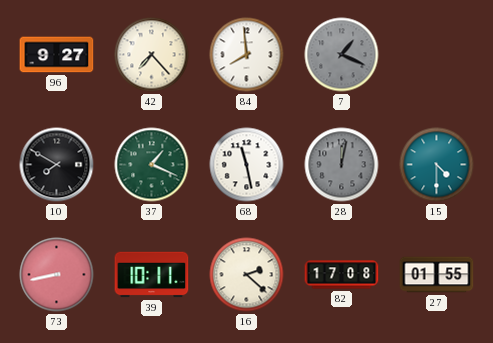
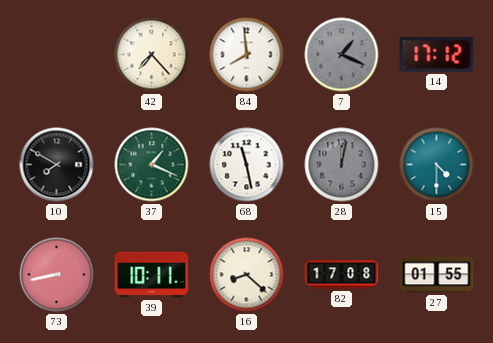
96: 9:27 -> none (57, 55)
14: none -> 17:12 (437, 55)
16: 2:22 -> 8:22 (247, 275)
